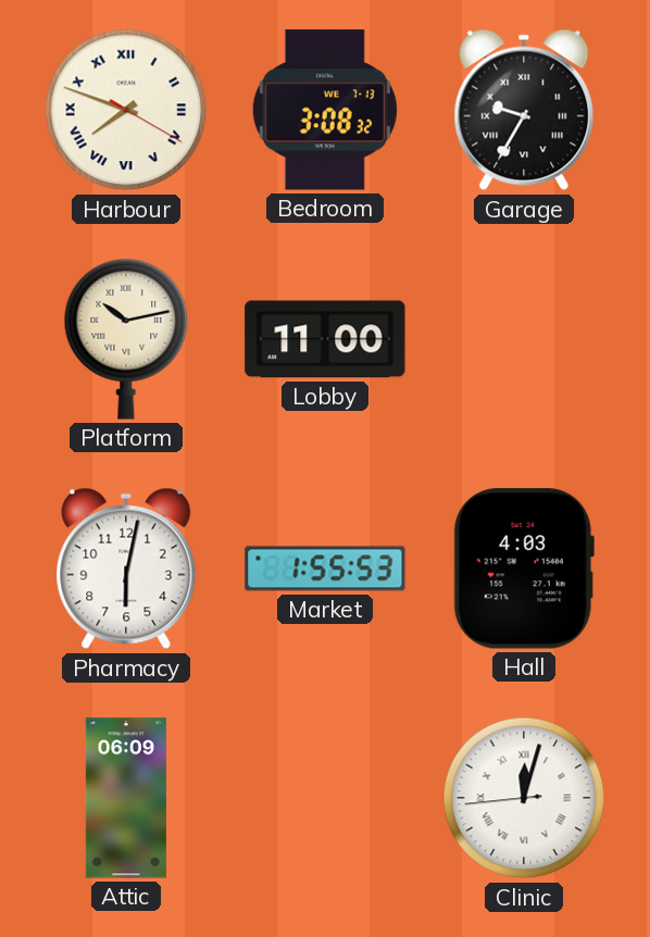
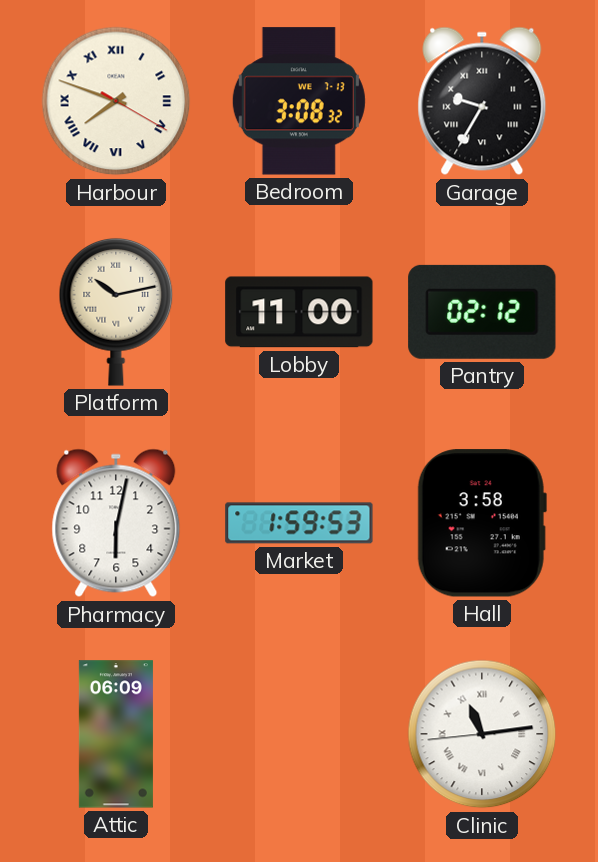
Pantry: none -> 02:12 (482, 312)
Market: 1:55 -> 1:59 (299, 523)
Hall: 4:03 -> 3:58 (482, 523)
Clinic: 12:02 -> 11:13 (482, 734)
